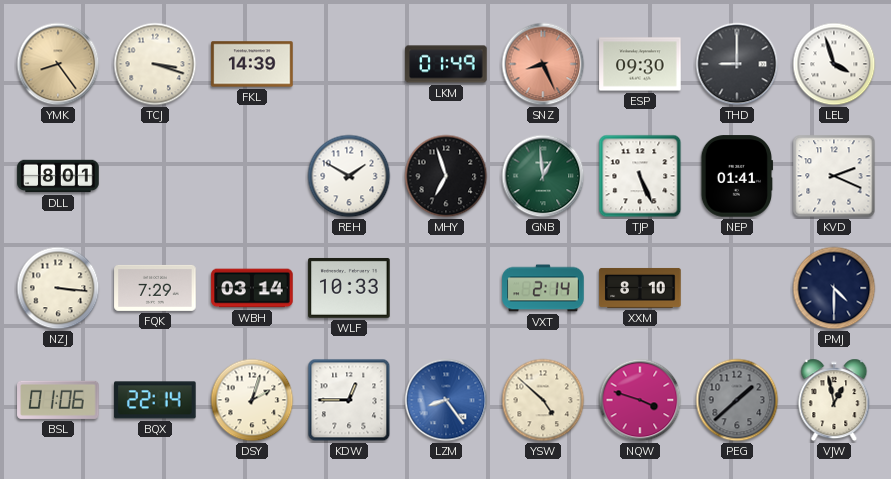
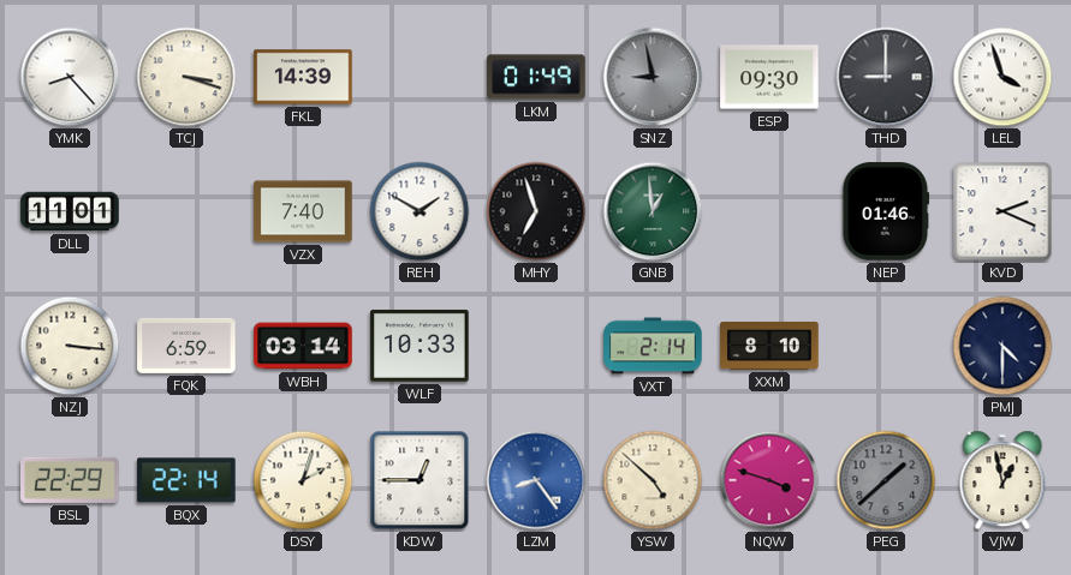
YMK: 8:24 -> 8:23 (70, 77)
YMK dial: champagne -> white (70, 77)
SNZ: 8:26 -> 8:58 (653, 77)
SNZ dial: salmon -> grey (653, 77)
DLL: 8:01 -> 11:01 (70, 211)
VZX: none -> 7:40 (303, 211)
TJP: 5:26 -> none (640, 176)
NEP: 01:41 -> 01:46 (886, 211)
FQK: 7:29 -> 6:59 (186, 346)
BSL: 01:06 -> 22:29 (70, 480)
